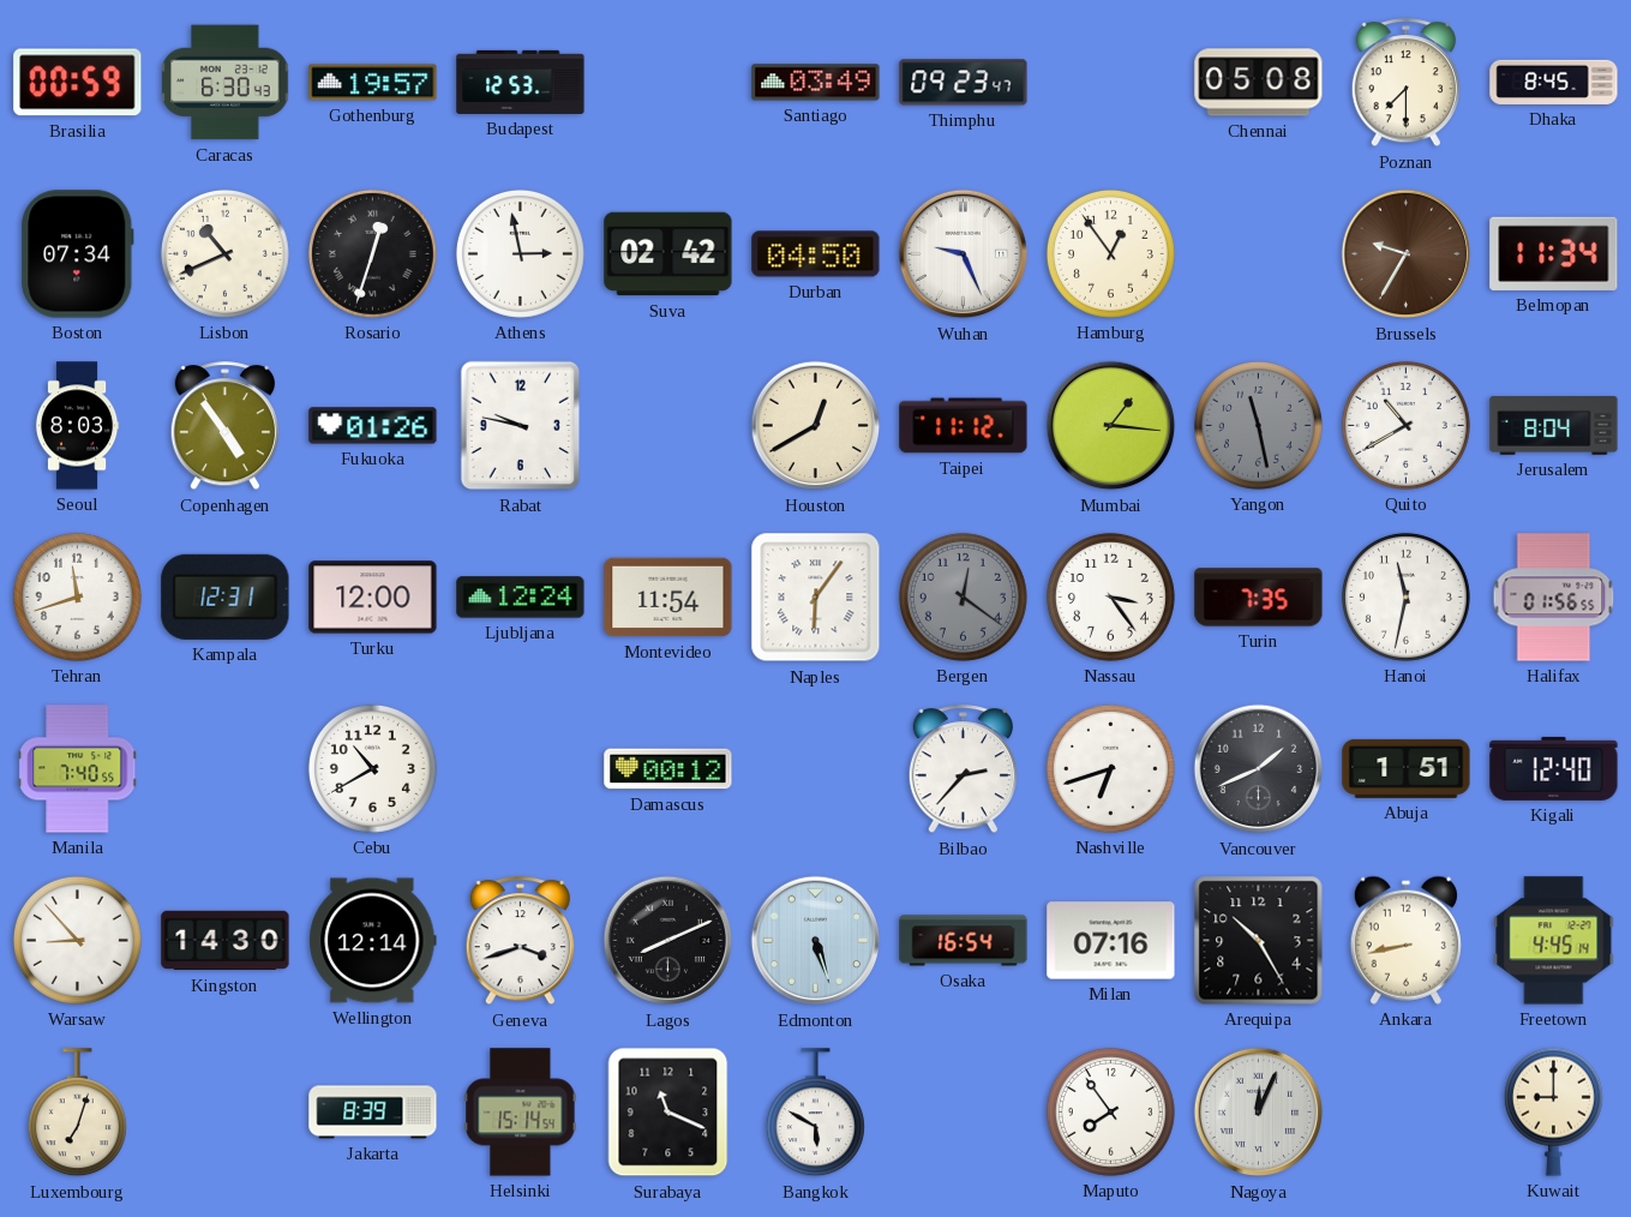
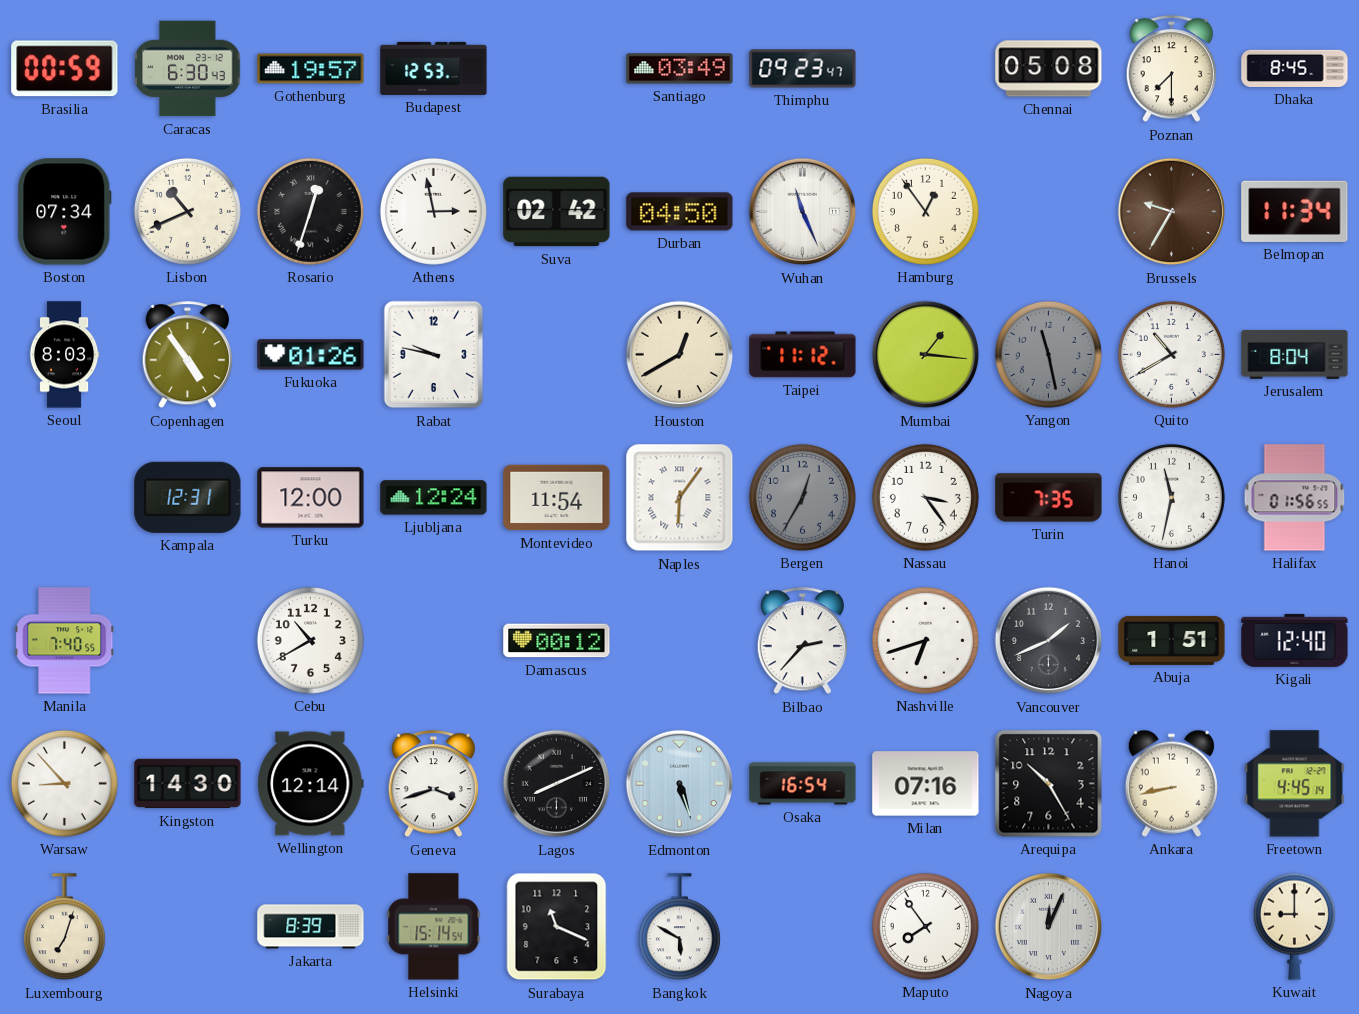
Wuhan: 9:26 -> 11:26 (803, 212)
Tehran: 11:42 -> none (77, 596)
Bergen: 12:21 -> 12:35 (802, 497)
